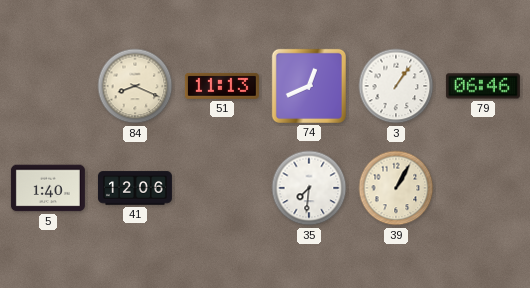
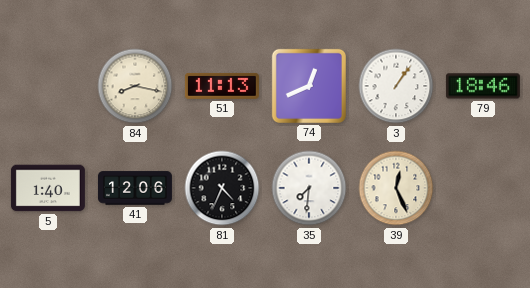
84: 8:19 -> 8:17 (135, 86)
79: 06:46 -> 18:46 (483, 86)
81: none -> 4:34 (222, 188)
39: 1:05 -> 12:26 (396, 188)
